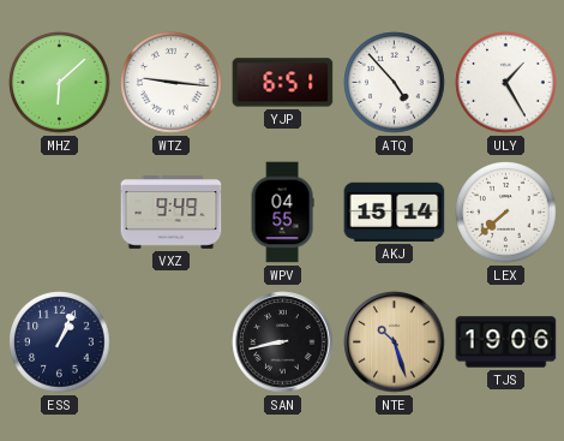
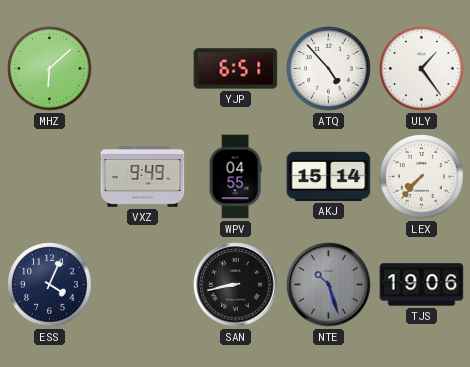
WTZ: 9:16 -> none (172, 83)
ULY: 1:25 -> 1:24 (422, 69)
LEX: 7:38 -> 7:37 (422, 177)
ESS: 1:04 -> 4:04 (50, 285)
NTE dial: champagne -> grey (329, 285)
